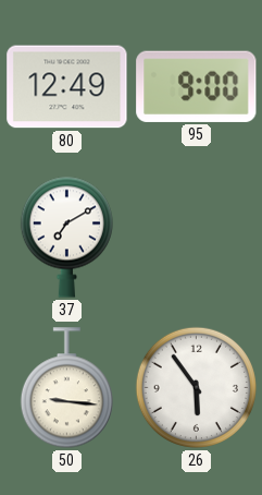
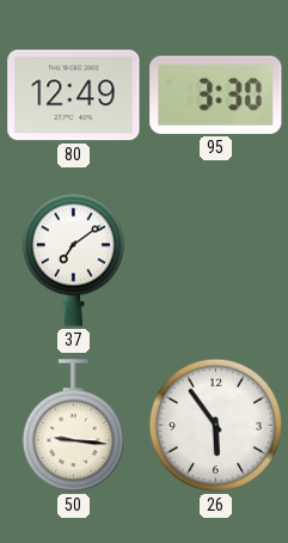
95: 9:00 -> 3:30 (216, 94)
37: 7:10 -> 7:09 (73, 260)
